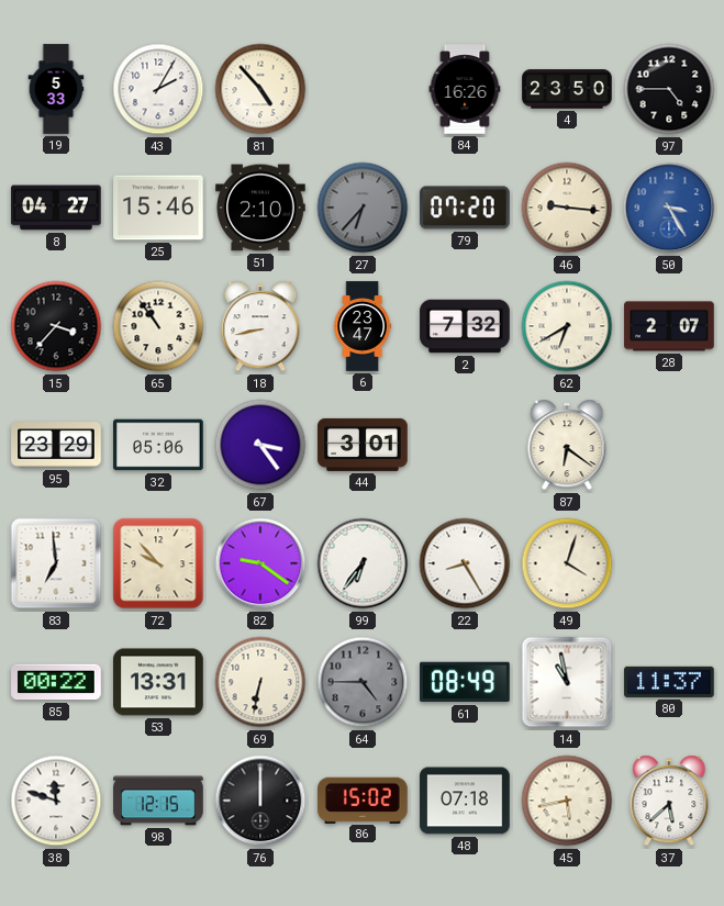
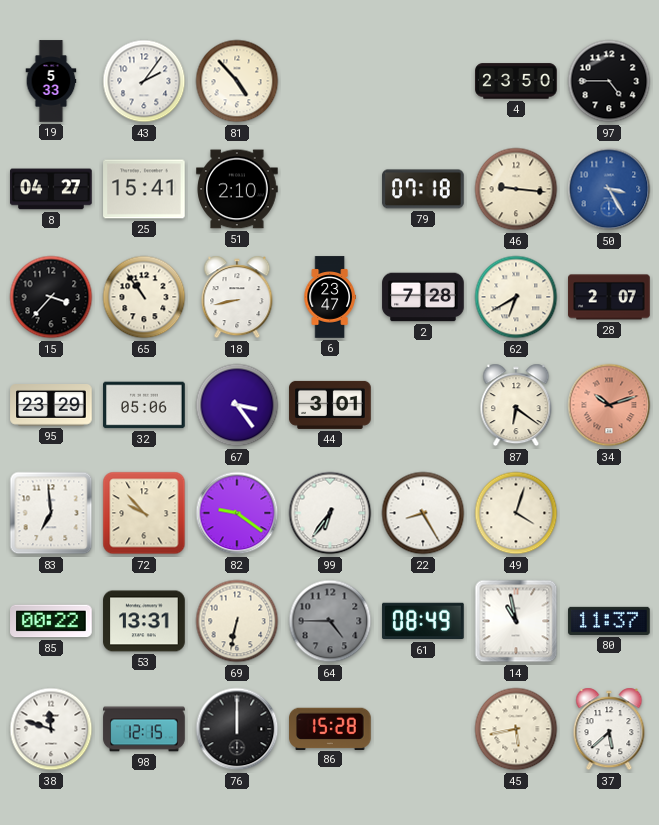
43: 2:05 -> 2:06 (144, 81)
84: 16:26 -> none (465, 89)
25: 15:46 -> 15:41 (144, 189)
27: 6:37 -> none (363, 208)
79: 07:20 -> 07:18 (423, 189)
2: 7:32 -> 7:28 (423, 297)
34: none -> 10:12 (609, 405)
86: 15:02 -> 15:28 (330, 728)
48: 07:18 -> none (465, 801)
